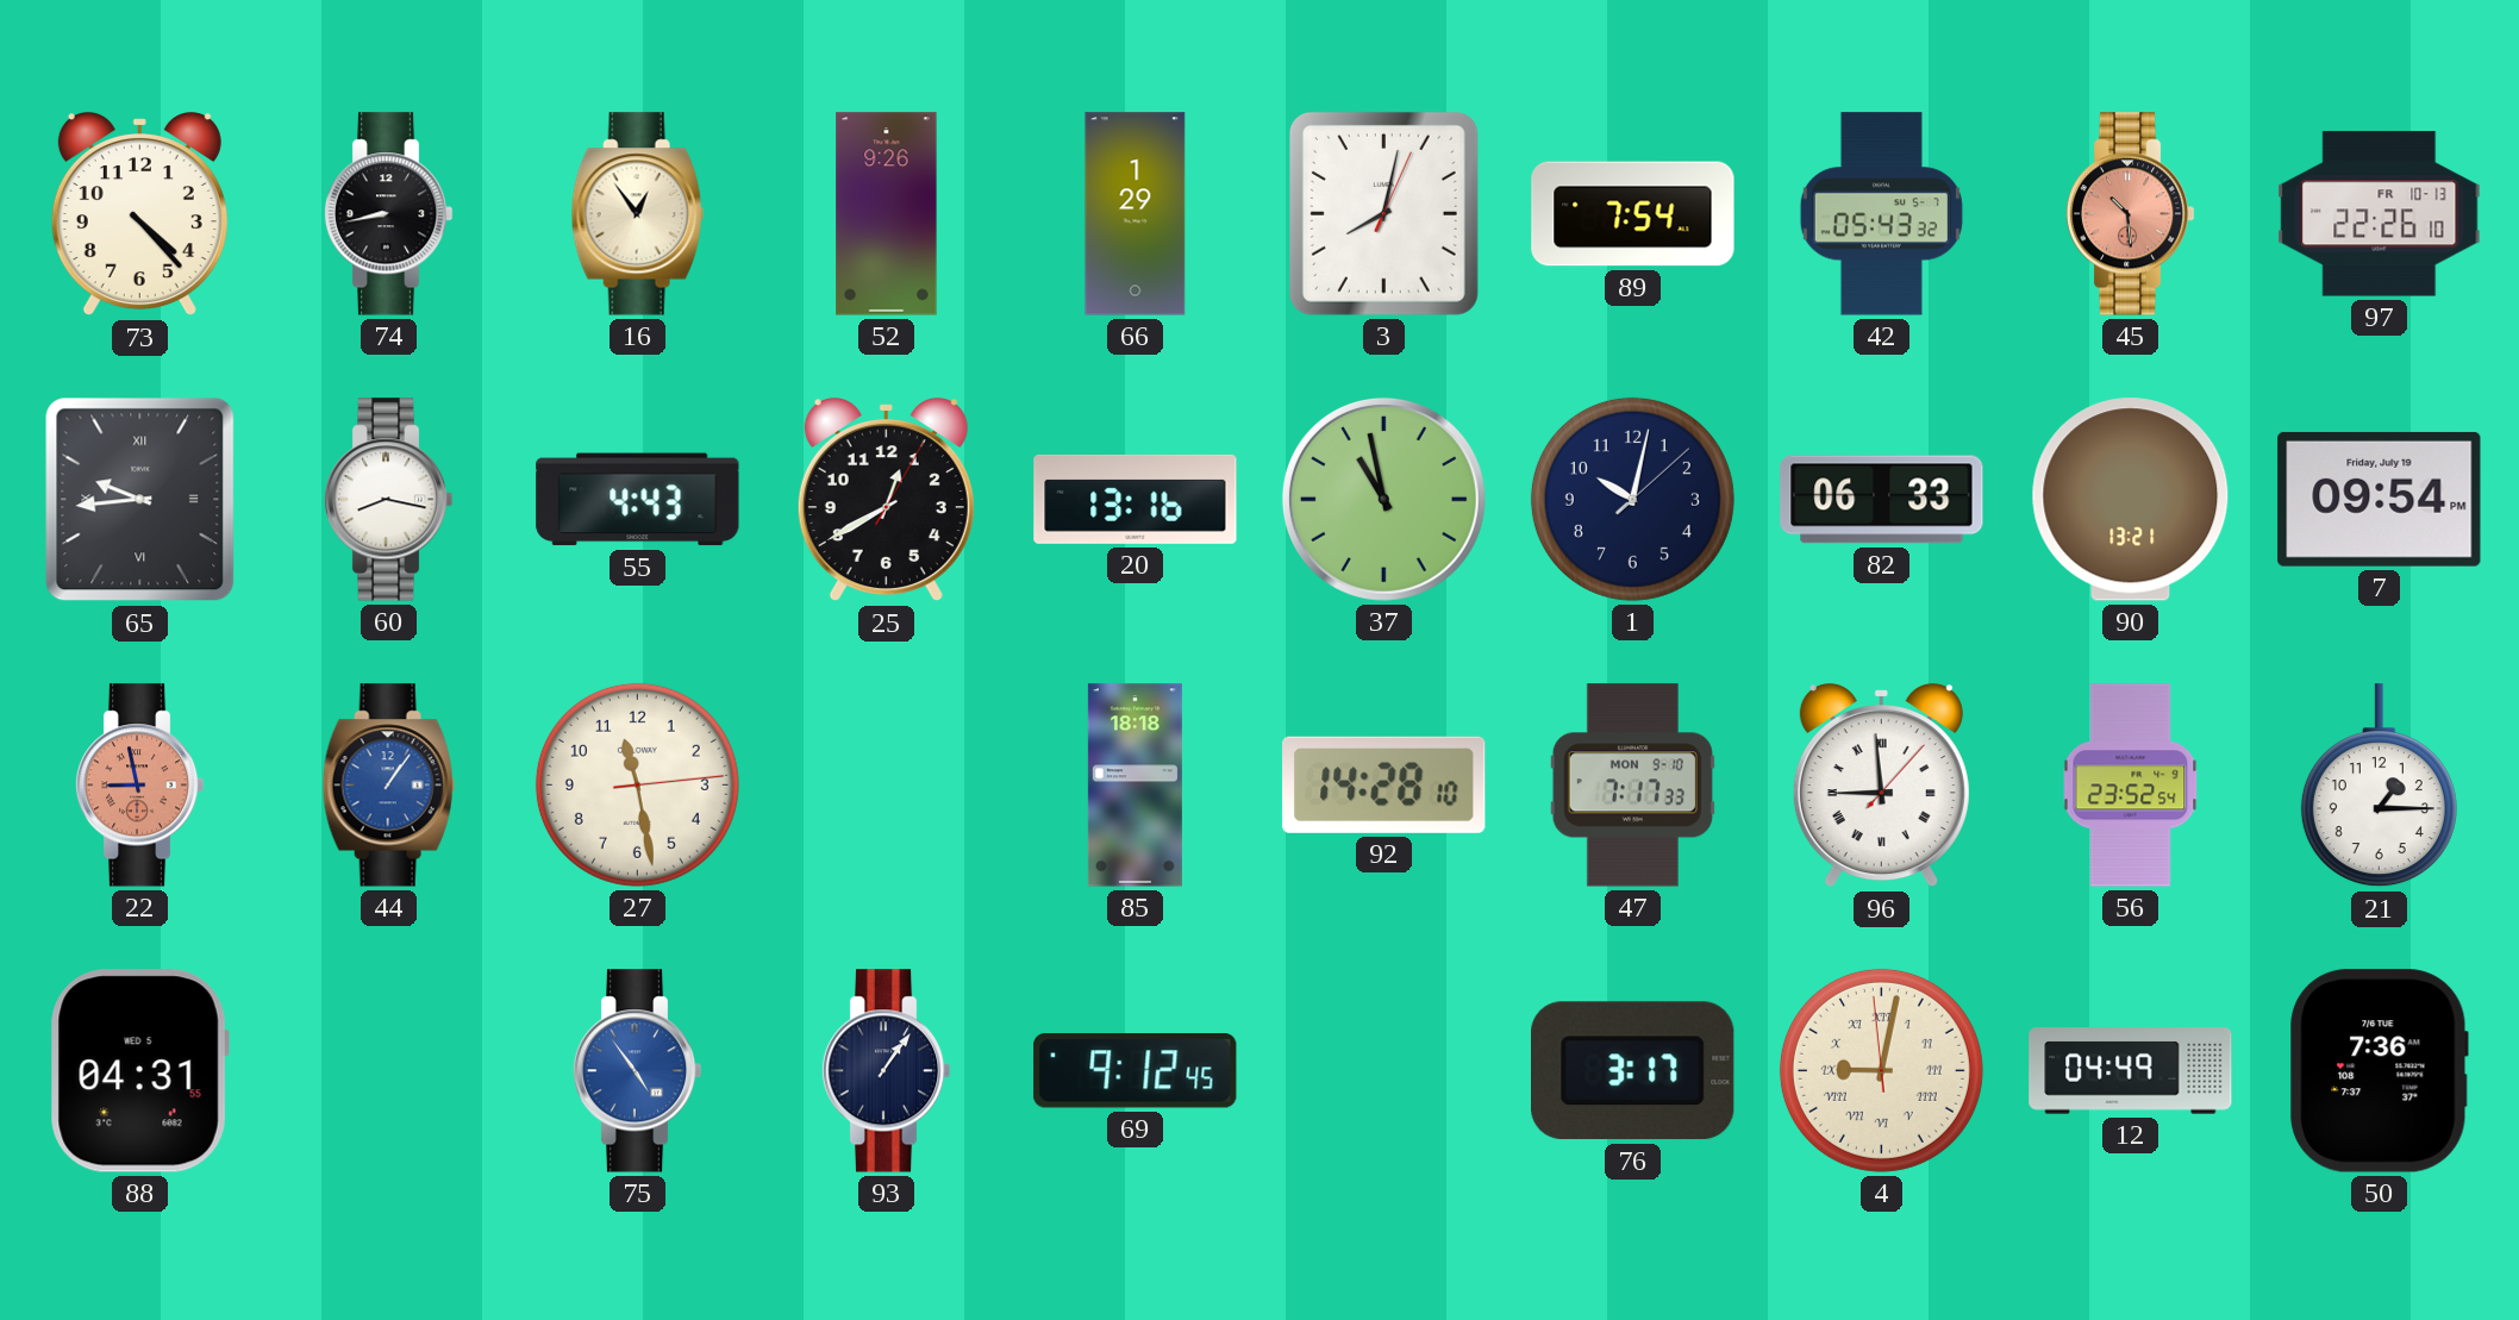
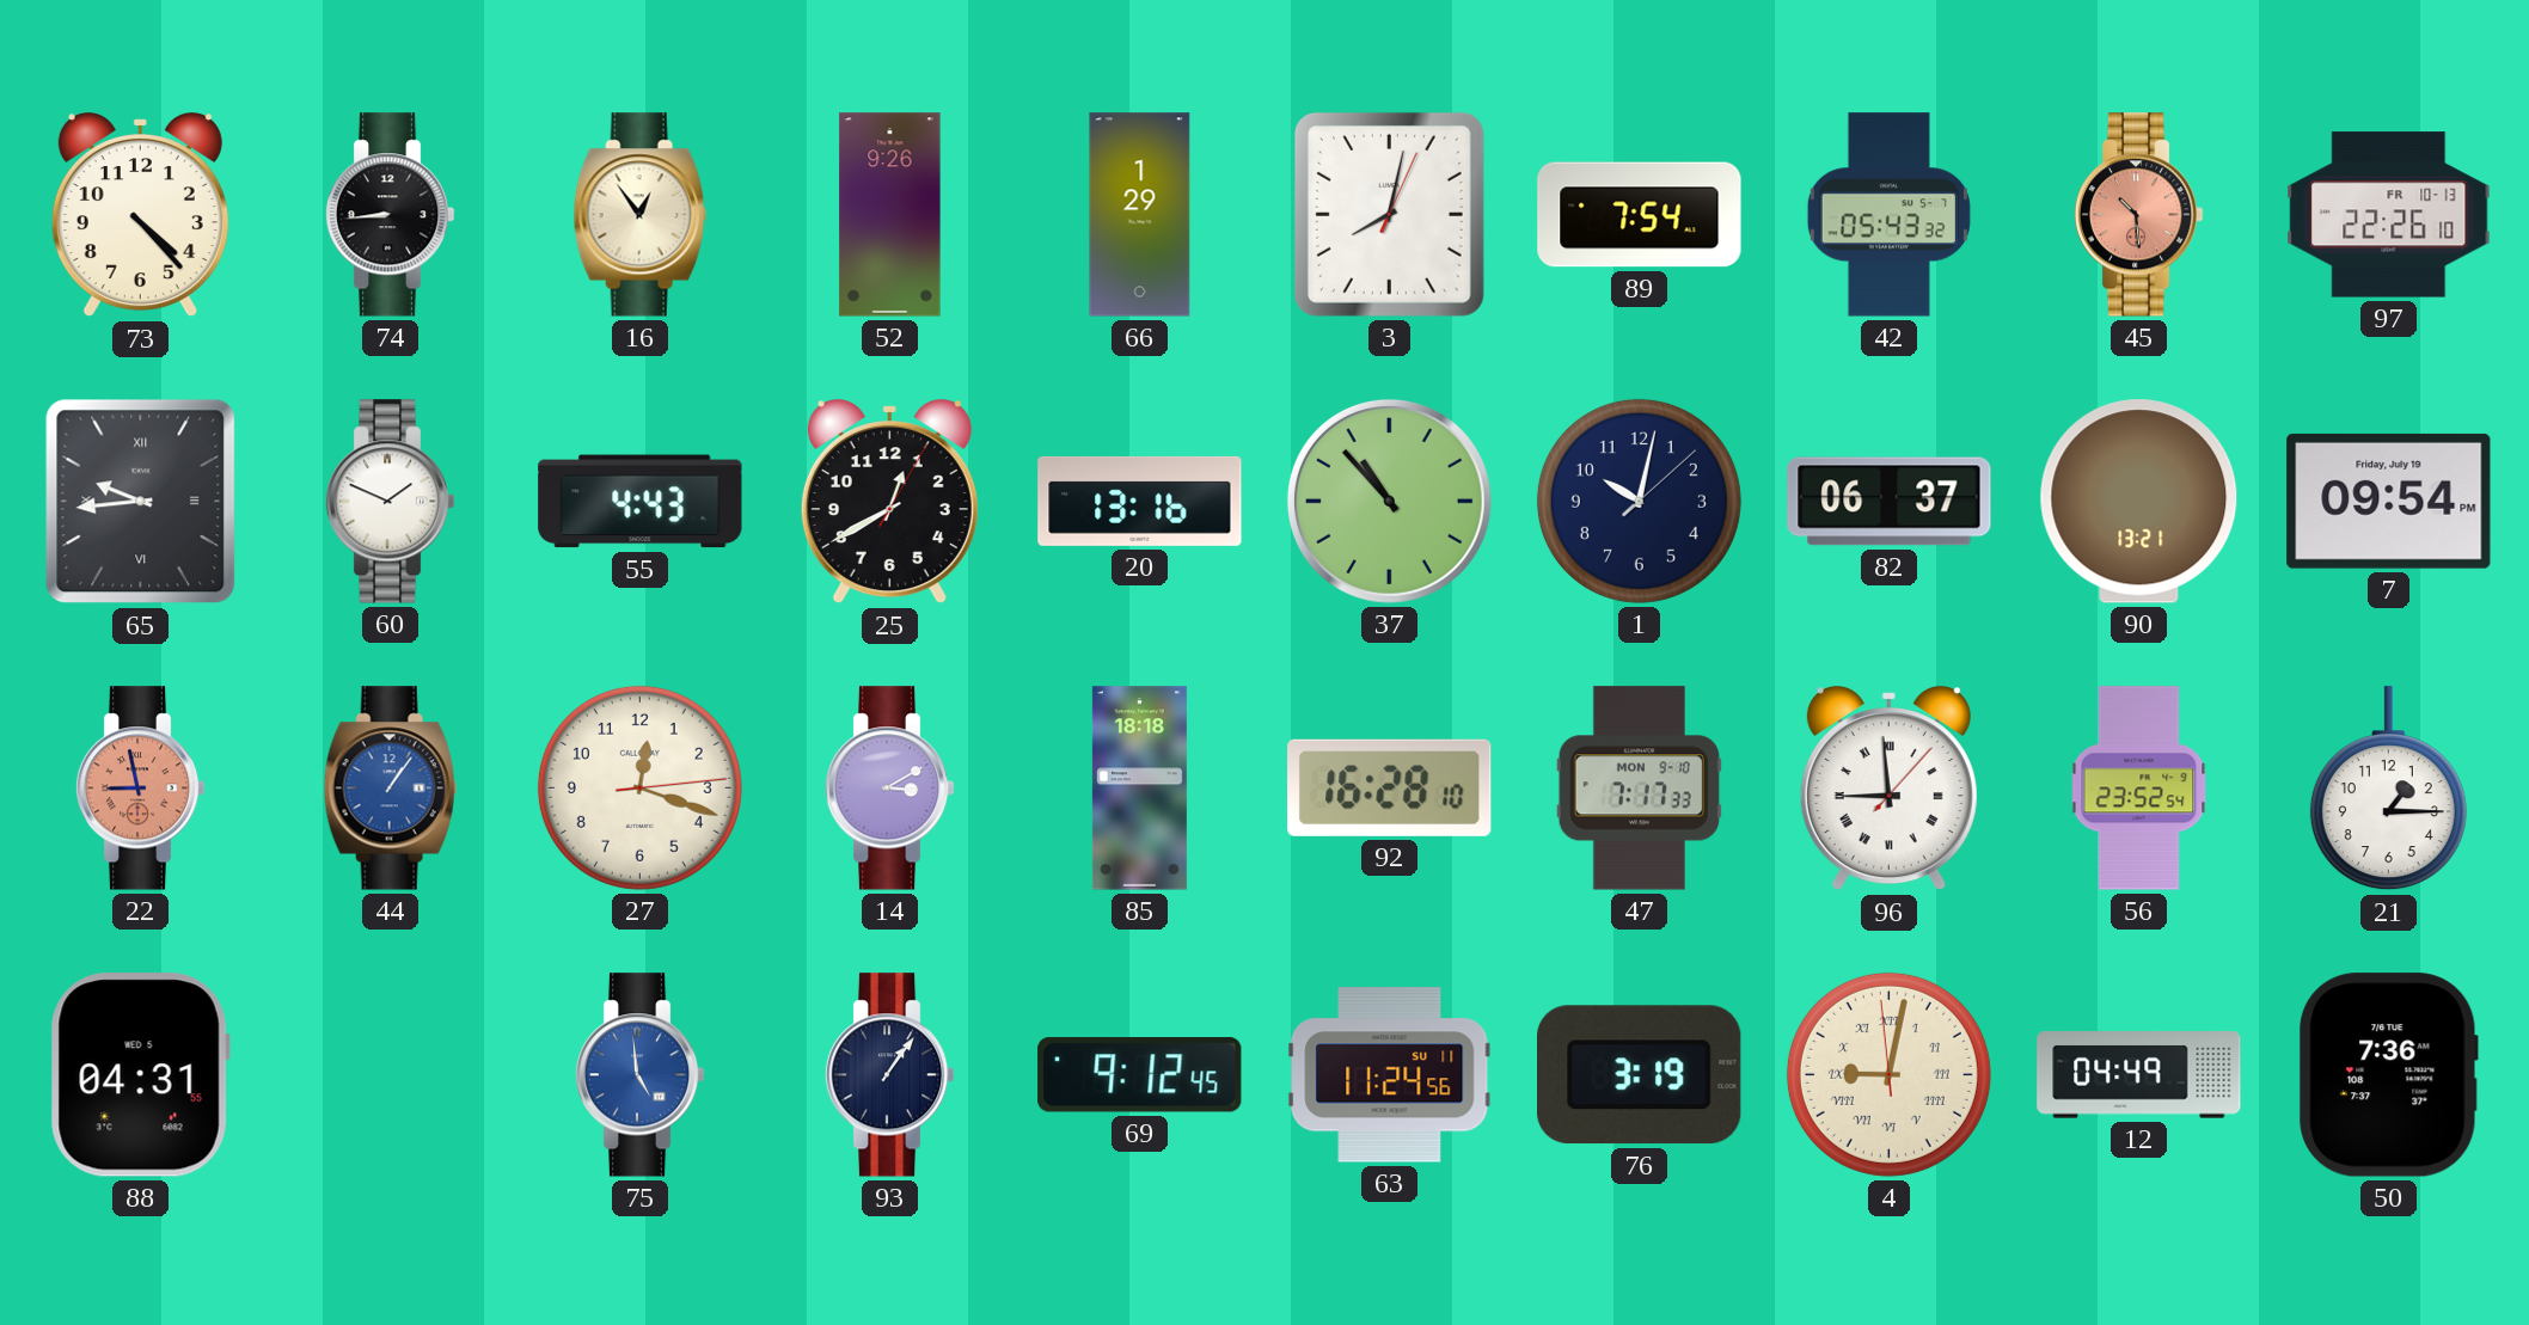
74: 8:43 -> 8:44 (390, 215)
60: 8:17 -> 1:49 (390, 502)
37: 10:58 -> 10:53 (1389, 501)
82: 06:33 -> 06:37 (1890, 502)
27: 11:28 -> 12:18 (639, 787)
14: none -> 3:10 (889, 789)
92: 14:28 -> 16:28 (1390, 787)
75: 4:54 -> 4:59 (639, 1075)
63: none -> 11:24 (1390, 1075)
76: 3:17 -> 3:19 (1640, 1075)
